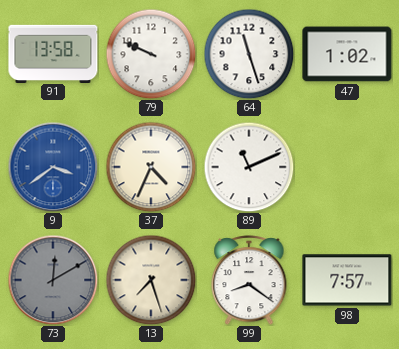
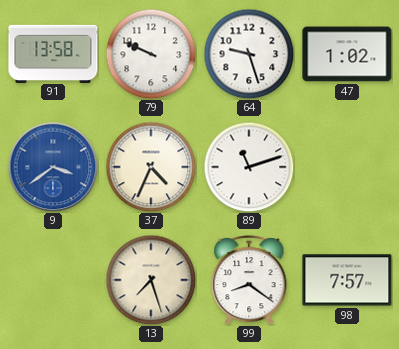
64: 11:27 -> 9:27 (249, 54)
89: 11:11 -> 11:12 (249, 167)
73: 12:10 -> none (53, 280)
